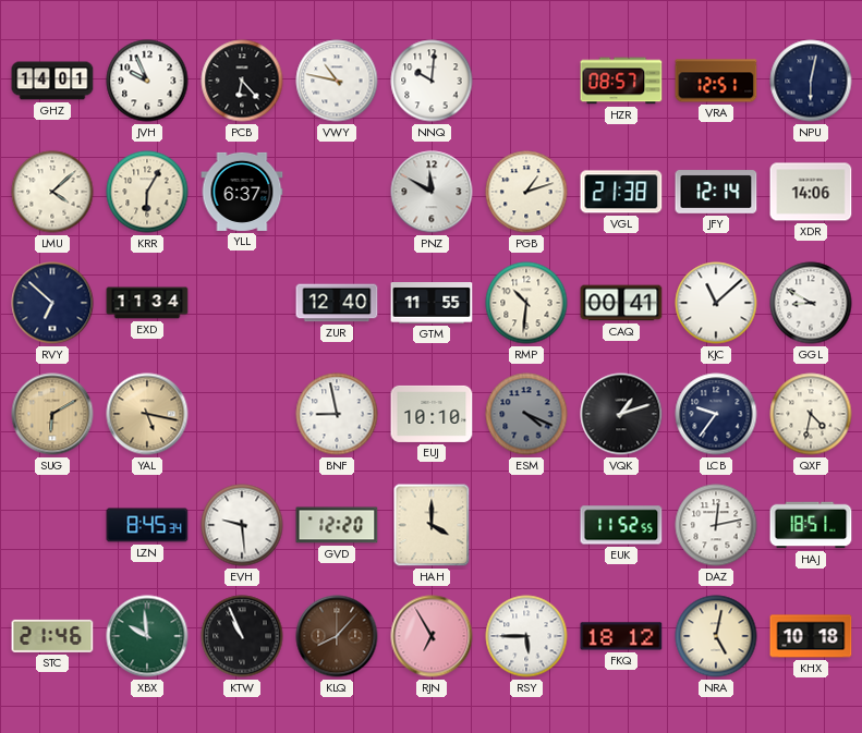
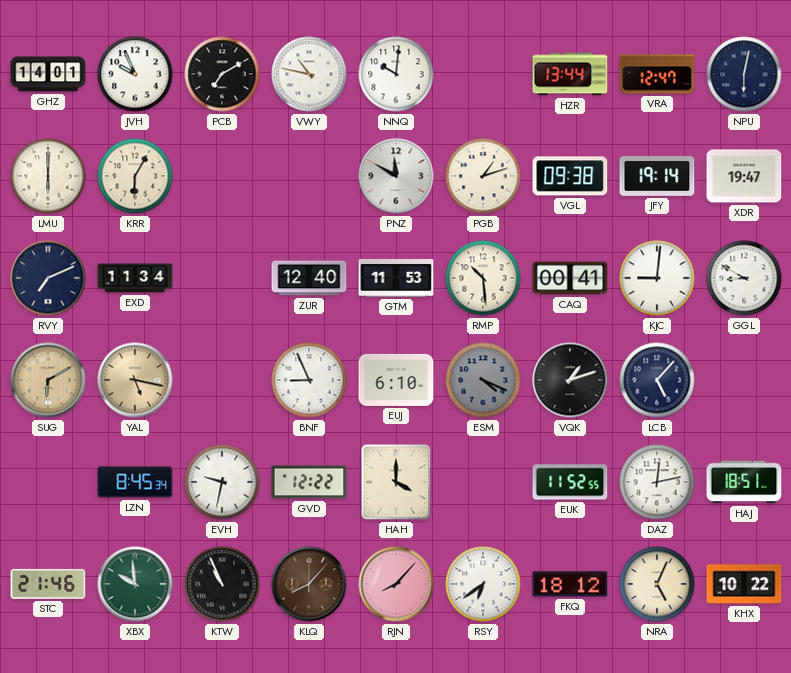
PCB: 6:23 -> 7:10 (222, 74)
HZR: 08:57 -> 13:44 (570, 74)
VRA: 12:51 -> 12:47 (657, 74)
LMU: 4:08 -> 6:00 (48, 176)
YLL: 6:37 -> none (242, 192)
VGL: 21:38 -> 09:38 (570, 176)
JFY: 12:14 -> 19:14 (657, 176)
XDR: 14:06 -> 19:47 (744, 176)
RVY: 6:52 -> 7:11 (48, 278)
GTM: 11:55 -> 11:53 (396, 279)
RMP: 10:31 -> 10:29 (483, 278)
KJC: 11:08 -> 9:01 (657, 278)
BNF: 8:58 -> 8:56 (309, 380)
EUJ: 10:10 -> 6:10 (396, 380)
LCB: 9:36 -> 5:07 (657, 380)
QXF: 4:32 -> none (811, 414)
EVH: 9:29 -> 9:32 (222, 482)
GVD: 12:20 -> 12:22 (309, 482)
RJN: 6:55 -> 8:07 (396, 584)
RSY: 5:45 -> 6:39 (483, 584)
NRA: 5:02 -> 5:04 (657, 584)
KHX: 10:18 -> 10:22 (744, 584)
